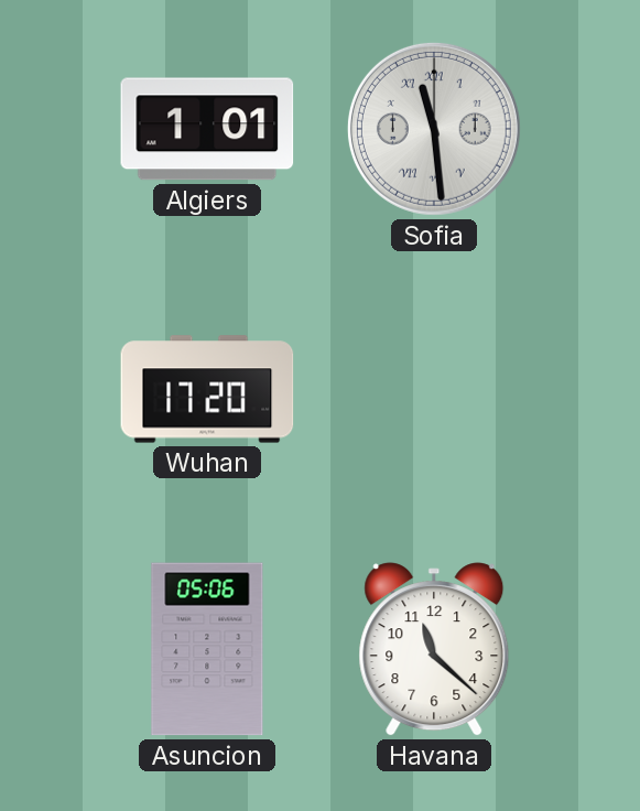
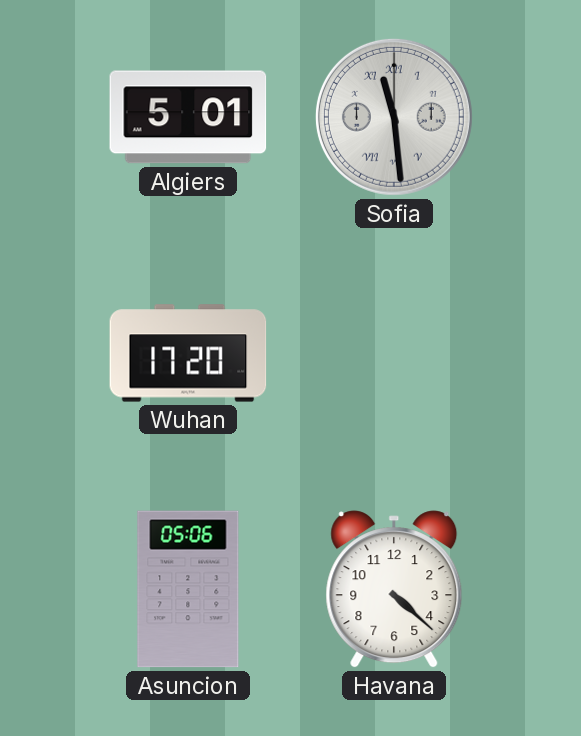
Algiers: 1:01 -> 5:01 (188, 117)
Havana: 11:22 -> 4:22 (394, 589)
